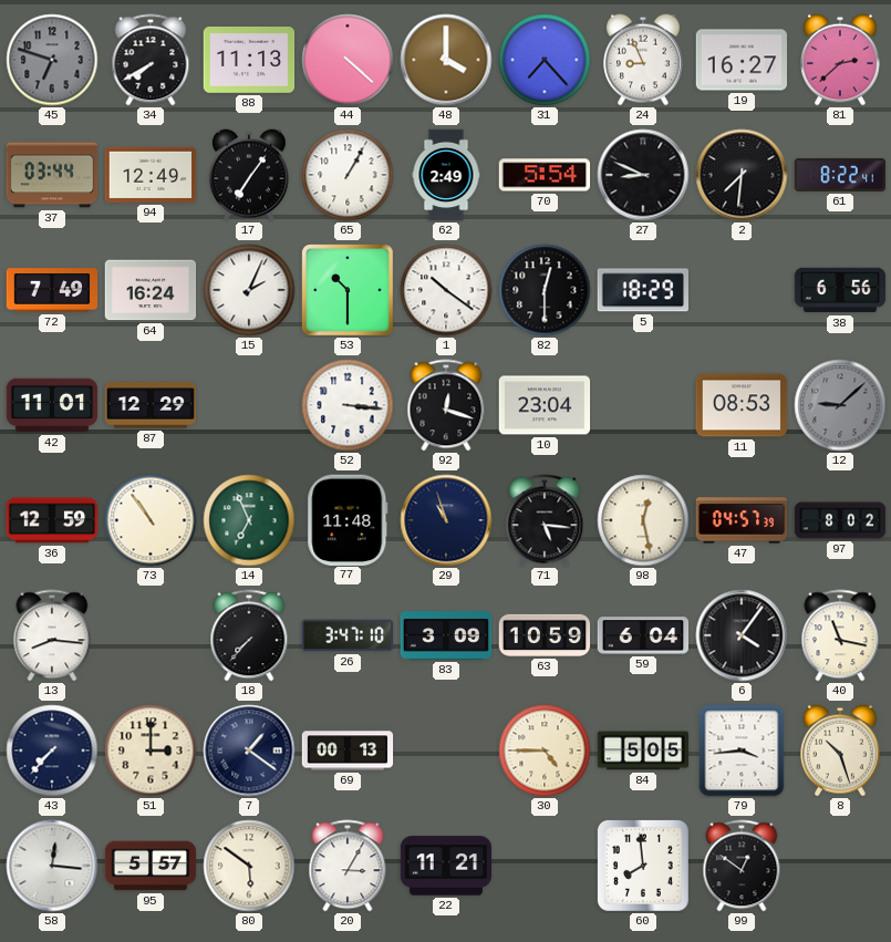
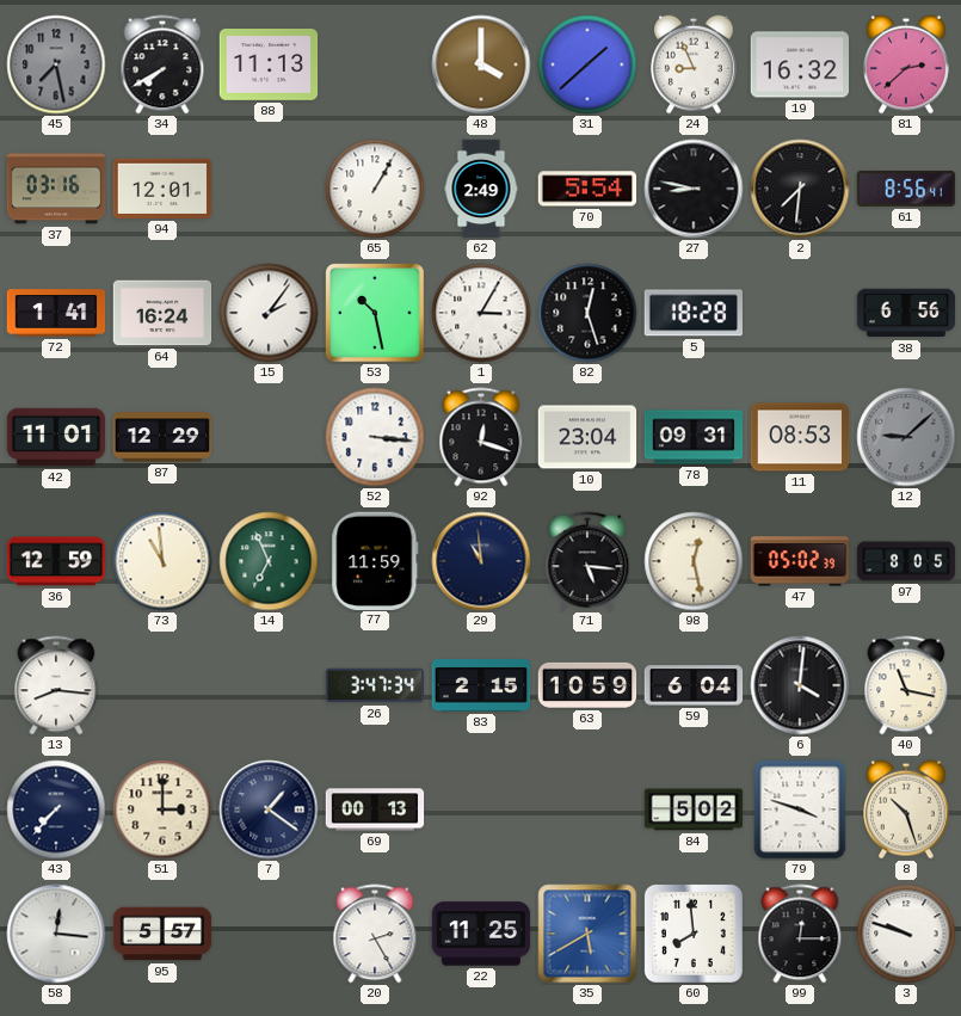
45: 6:48 -> 7:28 (56, 64)
44: 4:22 -> none (348, 60)
31: 7:23 -> 1:38 (587, 64)
19: 16:27 -> 16:32 (800, 64)
37: 03:44 -> 03:16 (56, 189)
94: 12:49 -> 12:01 (162, 189)
17: 7:06 -> none (250, 175)
27: 8:49 -> 8:47 (694, 189)
61: 8:22 -> 8:56 (906, 189)
72: 7:49 -> 1:41 (56, 313)
15: 2:04 -> 2:06 (269, 313)
53: 10:30 -> 10:28 (375, 313)
1: 10:21 -> 3:05 (481, 313)
82: 12:30 -> 12:27 (587, 313)
5: 18:29 -> 18:28 (694, 313)
78: none -> 09:31 (694, 437)
73: 10:54 -> 10:59 (162, 561)
77: 11:48 -> 11:59 (375, 560)
29: 10:57 -> 10:59 (481, 561)
47: 04:57 -> 05:02 (800, 561)
97: 8:02 -> 8:05 (906, 561)
18: 7:37 -> none (249, 635)
26: 3:47:10 -> 3:47:34 (375, 685)
83: 3:09 -> 2:15 (481, 685)
6: 4:06 -> 4:01 (800, 685)
30: 4:45 -> none (545, 751)
84: 5:05 -> 5:02 (694, 809)
79: 3:44 -> 3:48 (800, 809)
80: 5:51 -> none (249, 866)
20: 3:05 -> 2:25 (375, 934)
22: 11:21 -> 11:25 (481, 934)
35: none -> 5:40 (587, 934)
99: 12:51 -> 12:15 (800, 934)
3: none -> 9:48 (906, 934)
